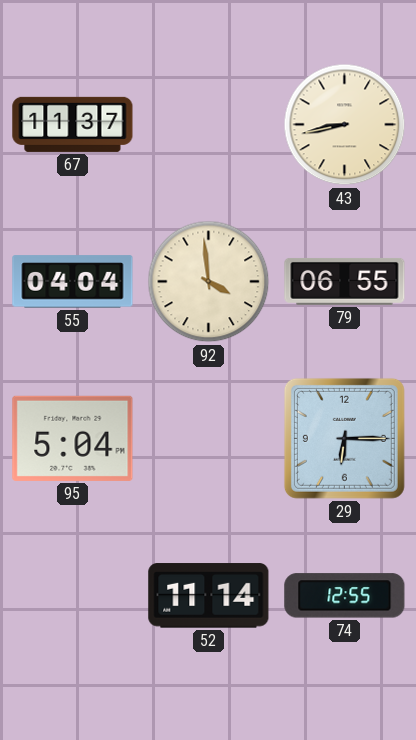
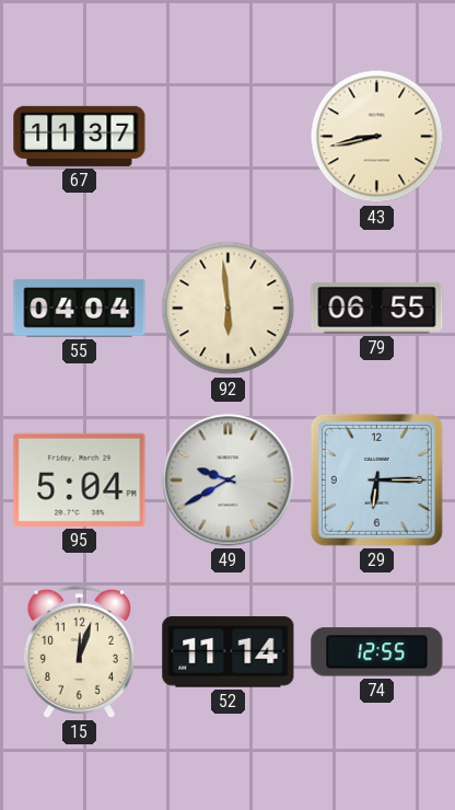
92: 3:59 -> 5:59 (229, 309)
49: none -> 9:40 (229, 481)
15: none -> 12:03 (79, 651)
